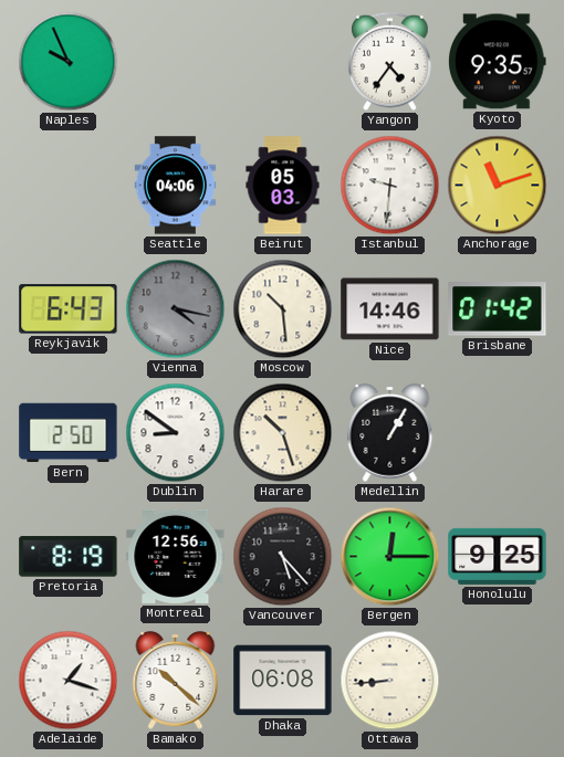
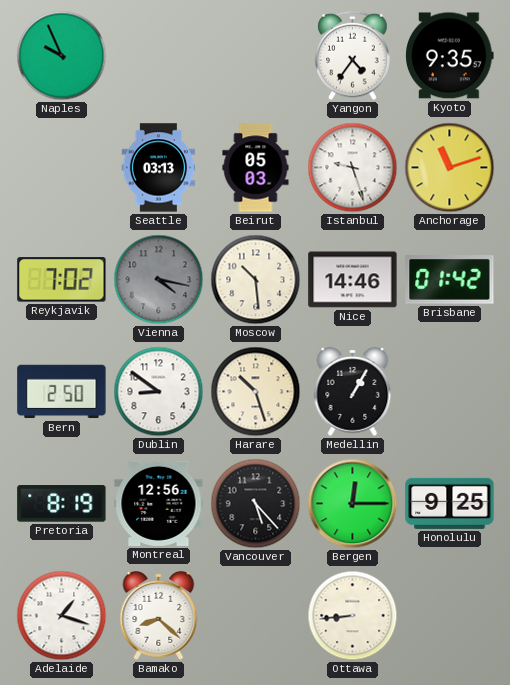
Seattle: 04:06 -> 03:13 (159, 168)
Istanbul: 9:31 -> 9:27 (353, 168)
Reykjavik: 6:43 -> 7:02 (62, 280)
Bamako: 10:22 -> 8:22 (159, 615)
Dhaka: 06:08 -> none (283, 681)
